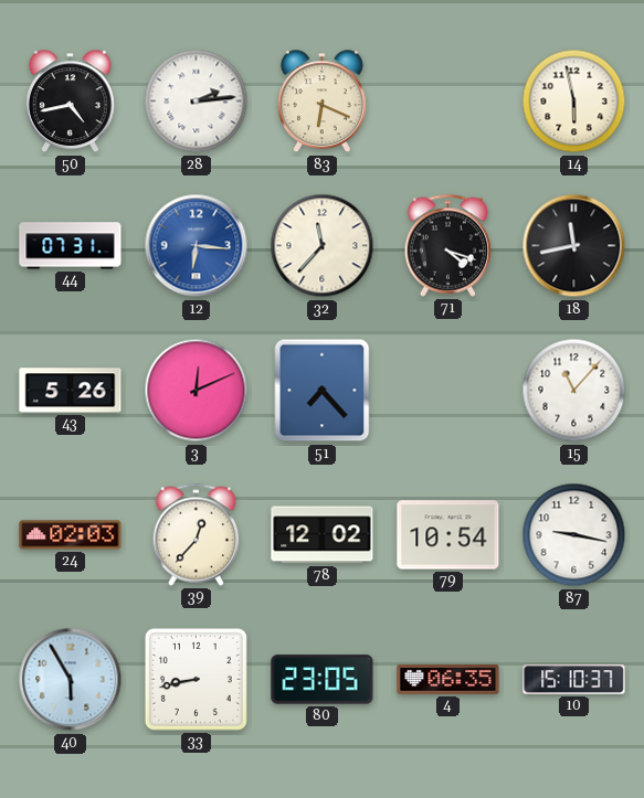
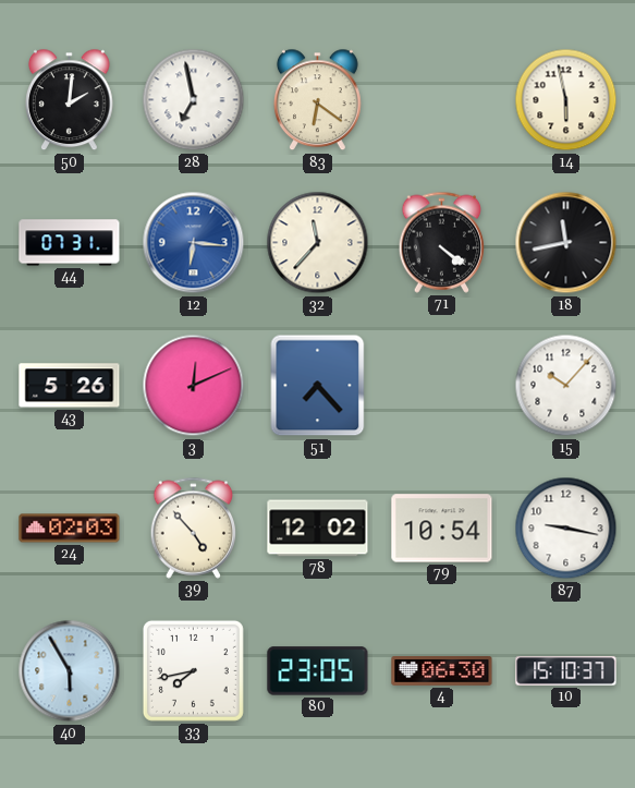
50: 4:43 -> 2:01 (70, 100)
28: 2:14 -> 6:58 (194, 100)
83: 6:19 -> 6:21 (318, 100)
71: 4:18 -> 4:21 (442, 242)
15: 11:07 -> 10:07 (566, 386)
39: 12:37 -> 4:53 (194, 528)
33: 8:43 -> 7:43 (193, 670)
4: 06:35 -> 06:30 (442, 671)
